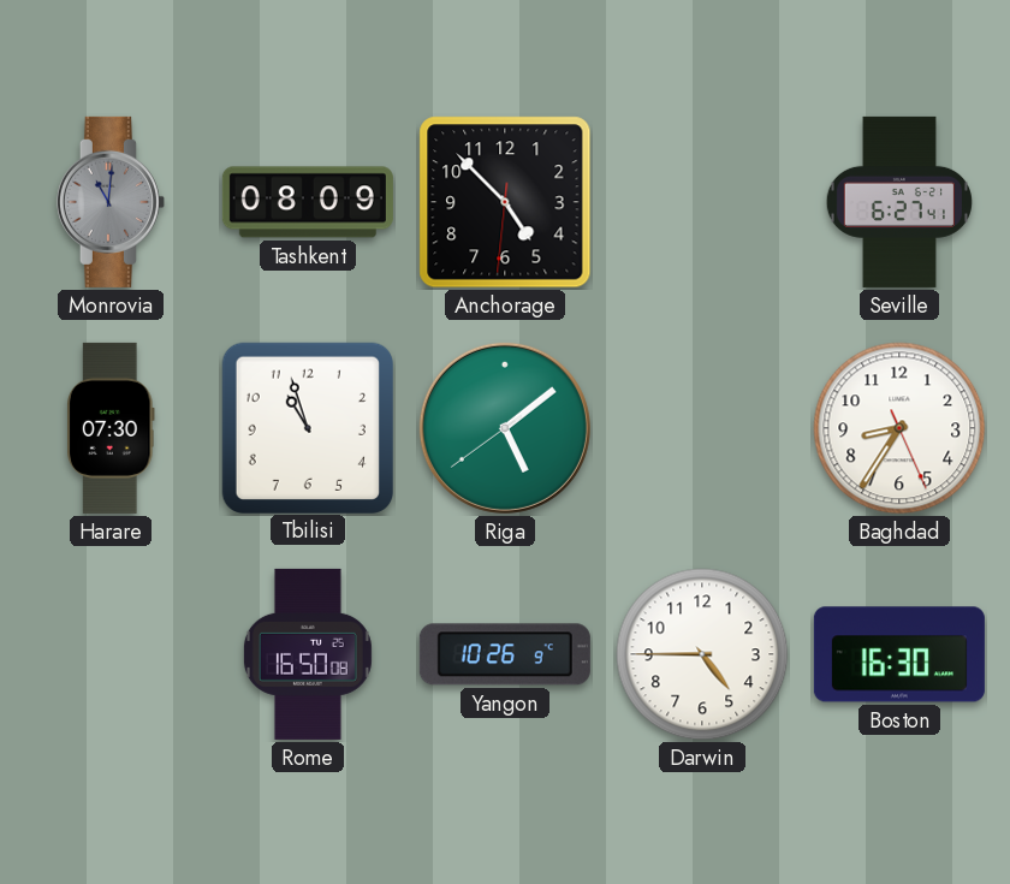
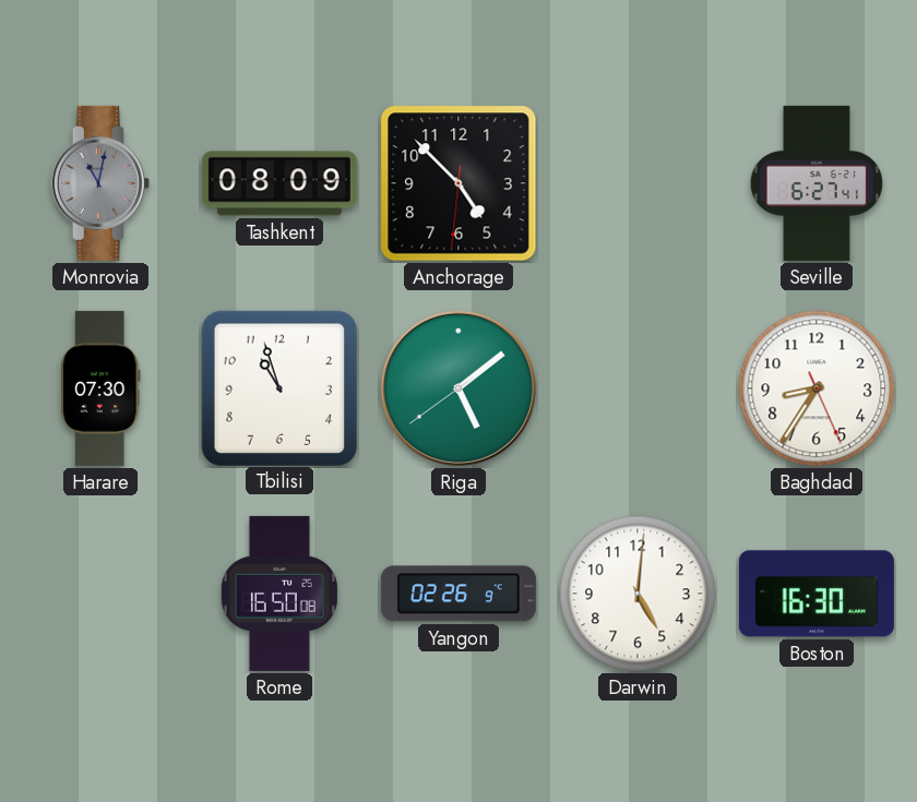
Monrovia: 11:01 -> 11:02 (100, 183)
Yangon: 10:26 -> 02:26 (458, 594)
Darwin: 4:45 -> 5:01 (638, 594)
